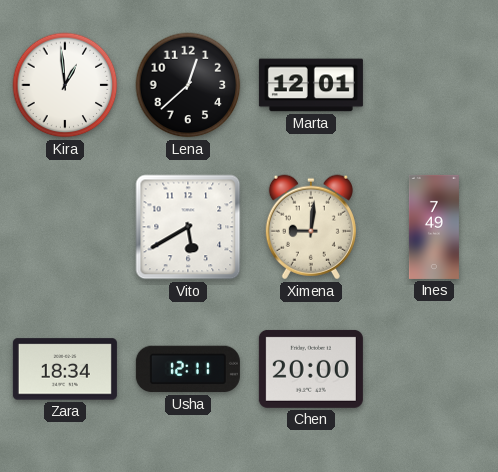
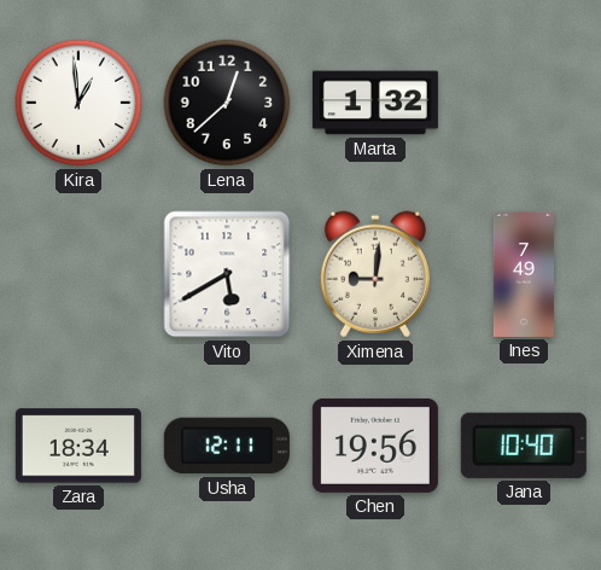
Marta: 12:01 -> 1:32 (375, 103)
Chen: 20:00 -> 19:56 (375, 446)
Jana: none -> 10:40 (524, 446)
